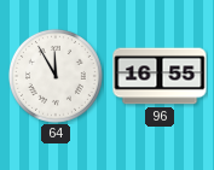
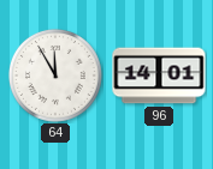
96: 16:55 -> 14:01 (159, 76)
